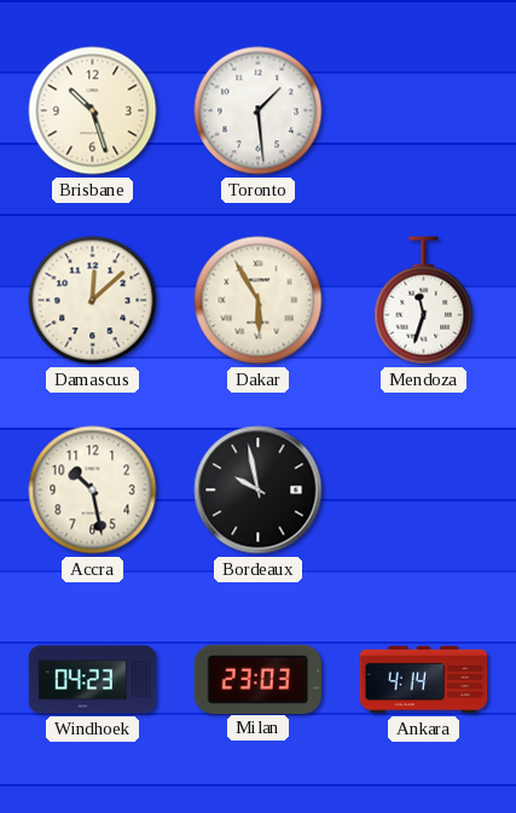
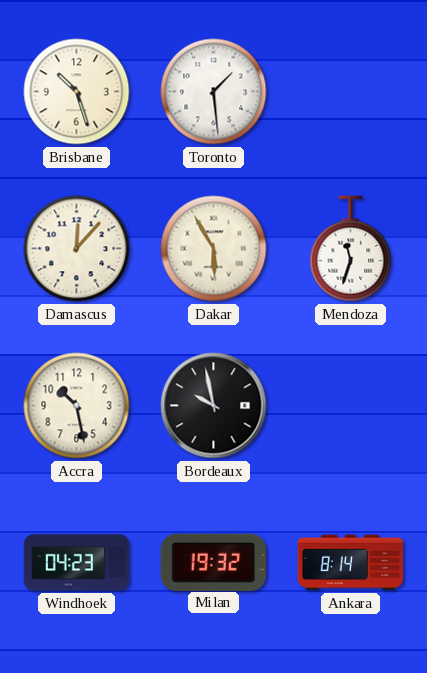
Damascus: 12:08 -> 12:07 (77, 249)
Milan: 23:03 -> 19:32 (213, 562)
Ankara: 4:14 -> 8:14 (351, 563)
